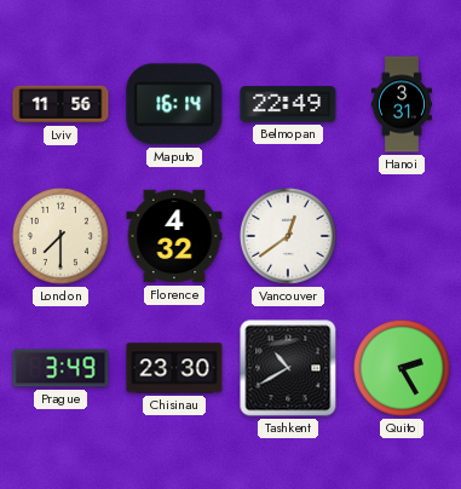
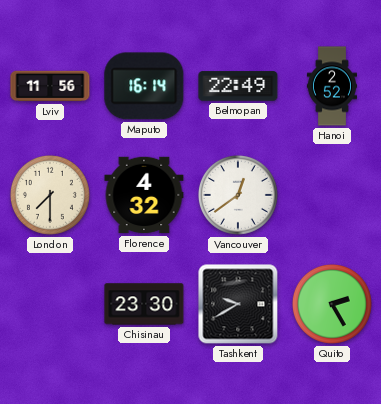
Hanoi: 3:31 -> 2:52 (332, 86)
Prague: 3:49 -> none (60, 368)
Tashkent: 10:40 -> 9:40 (238, 304)
